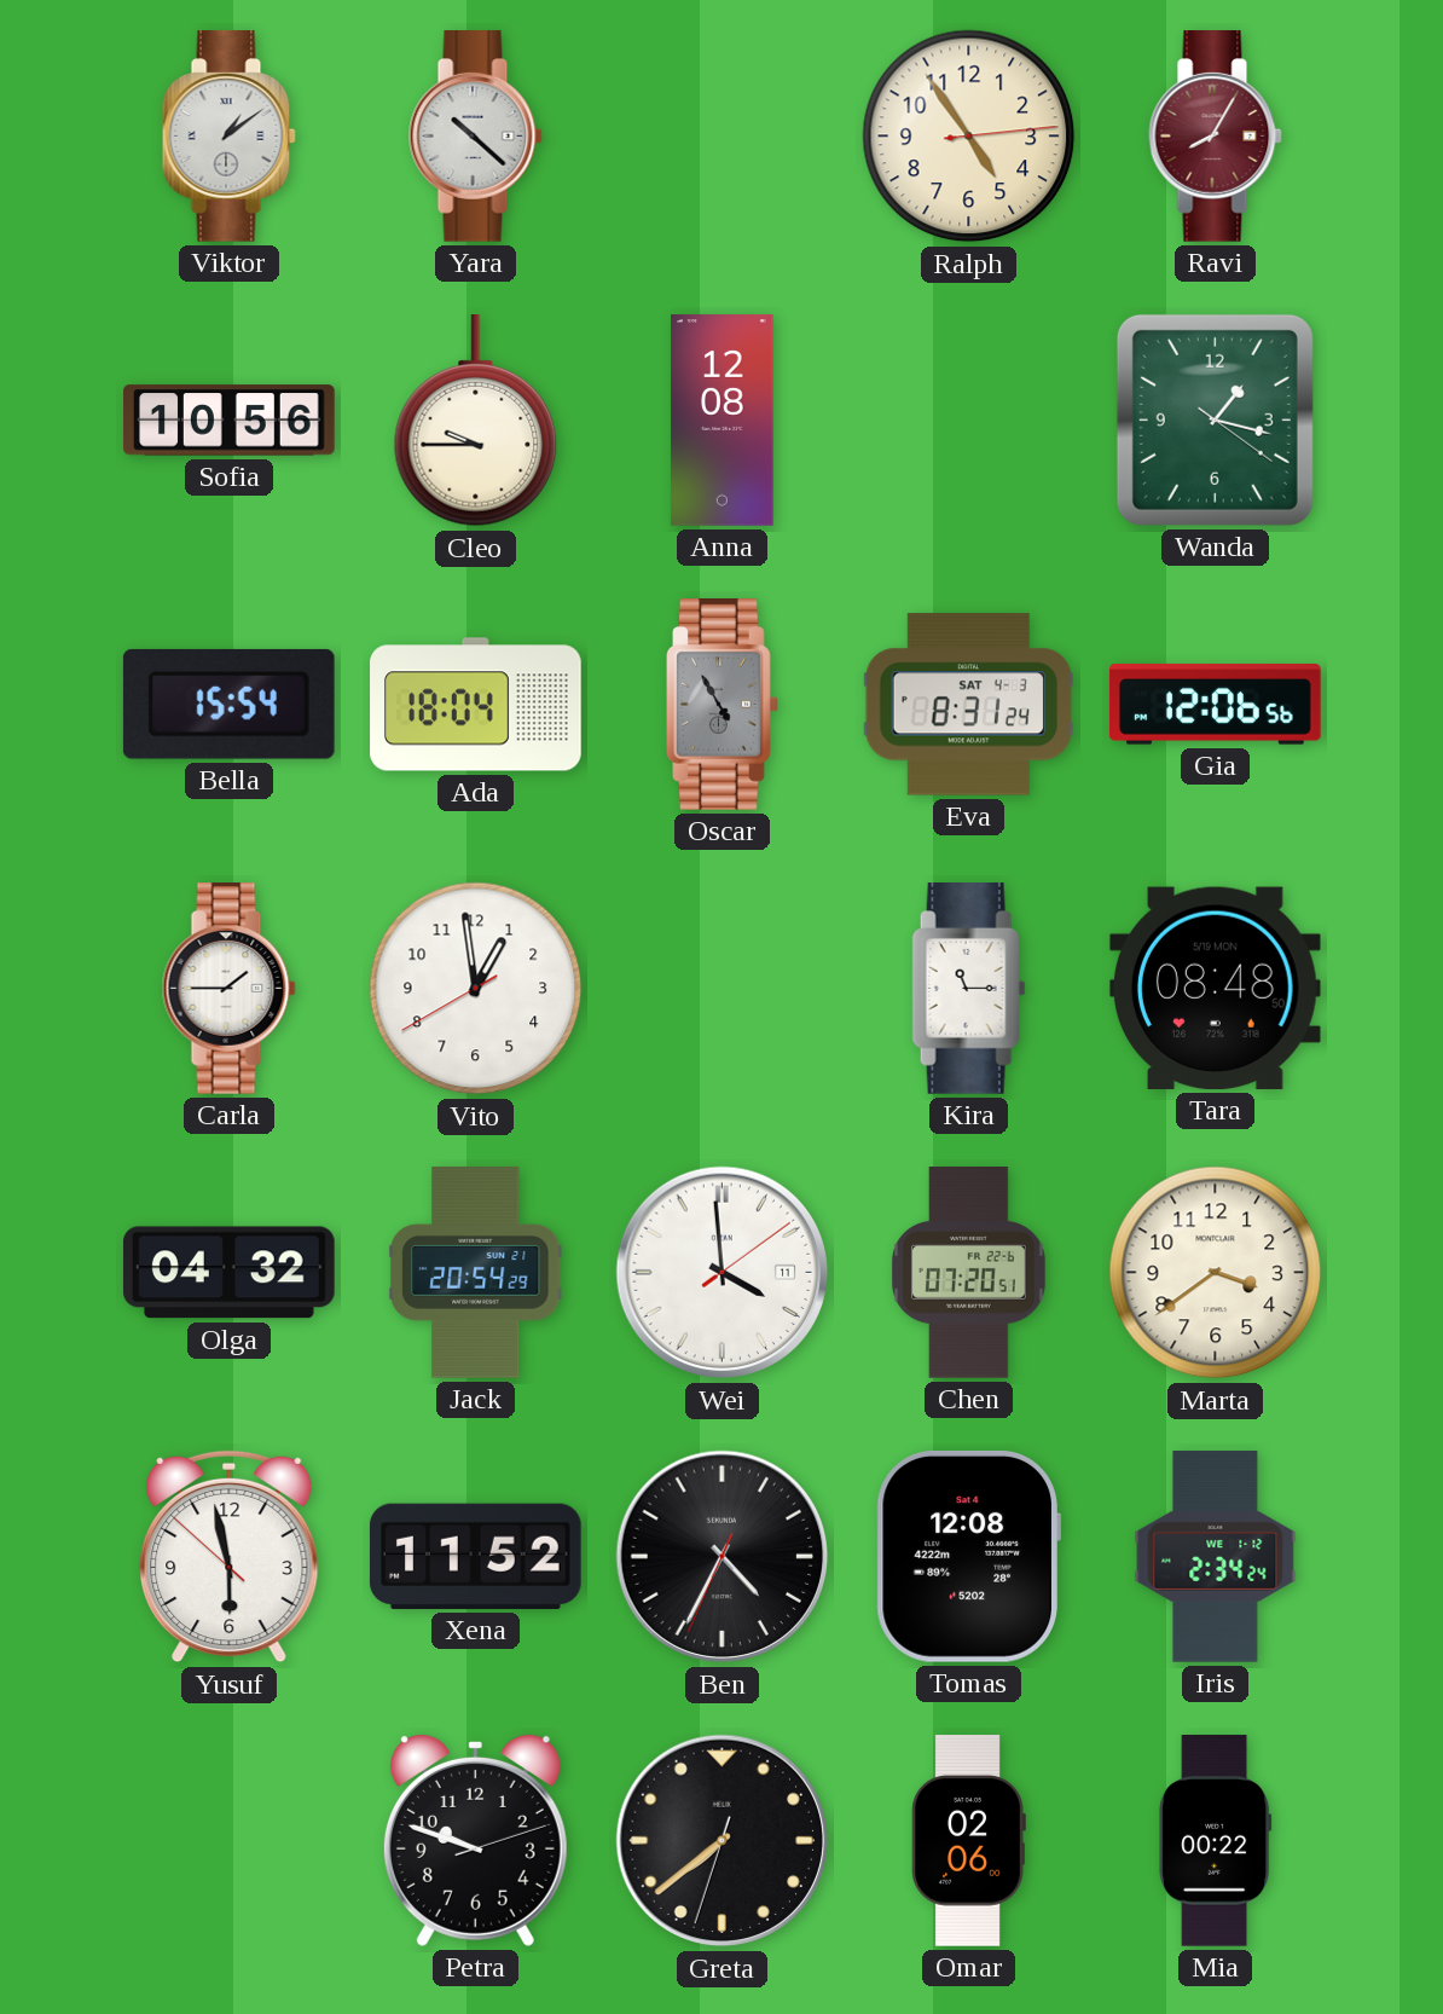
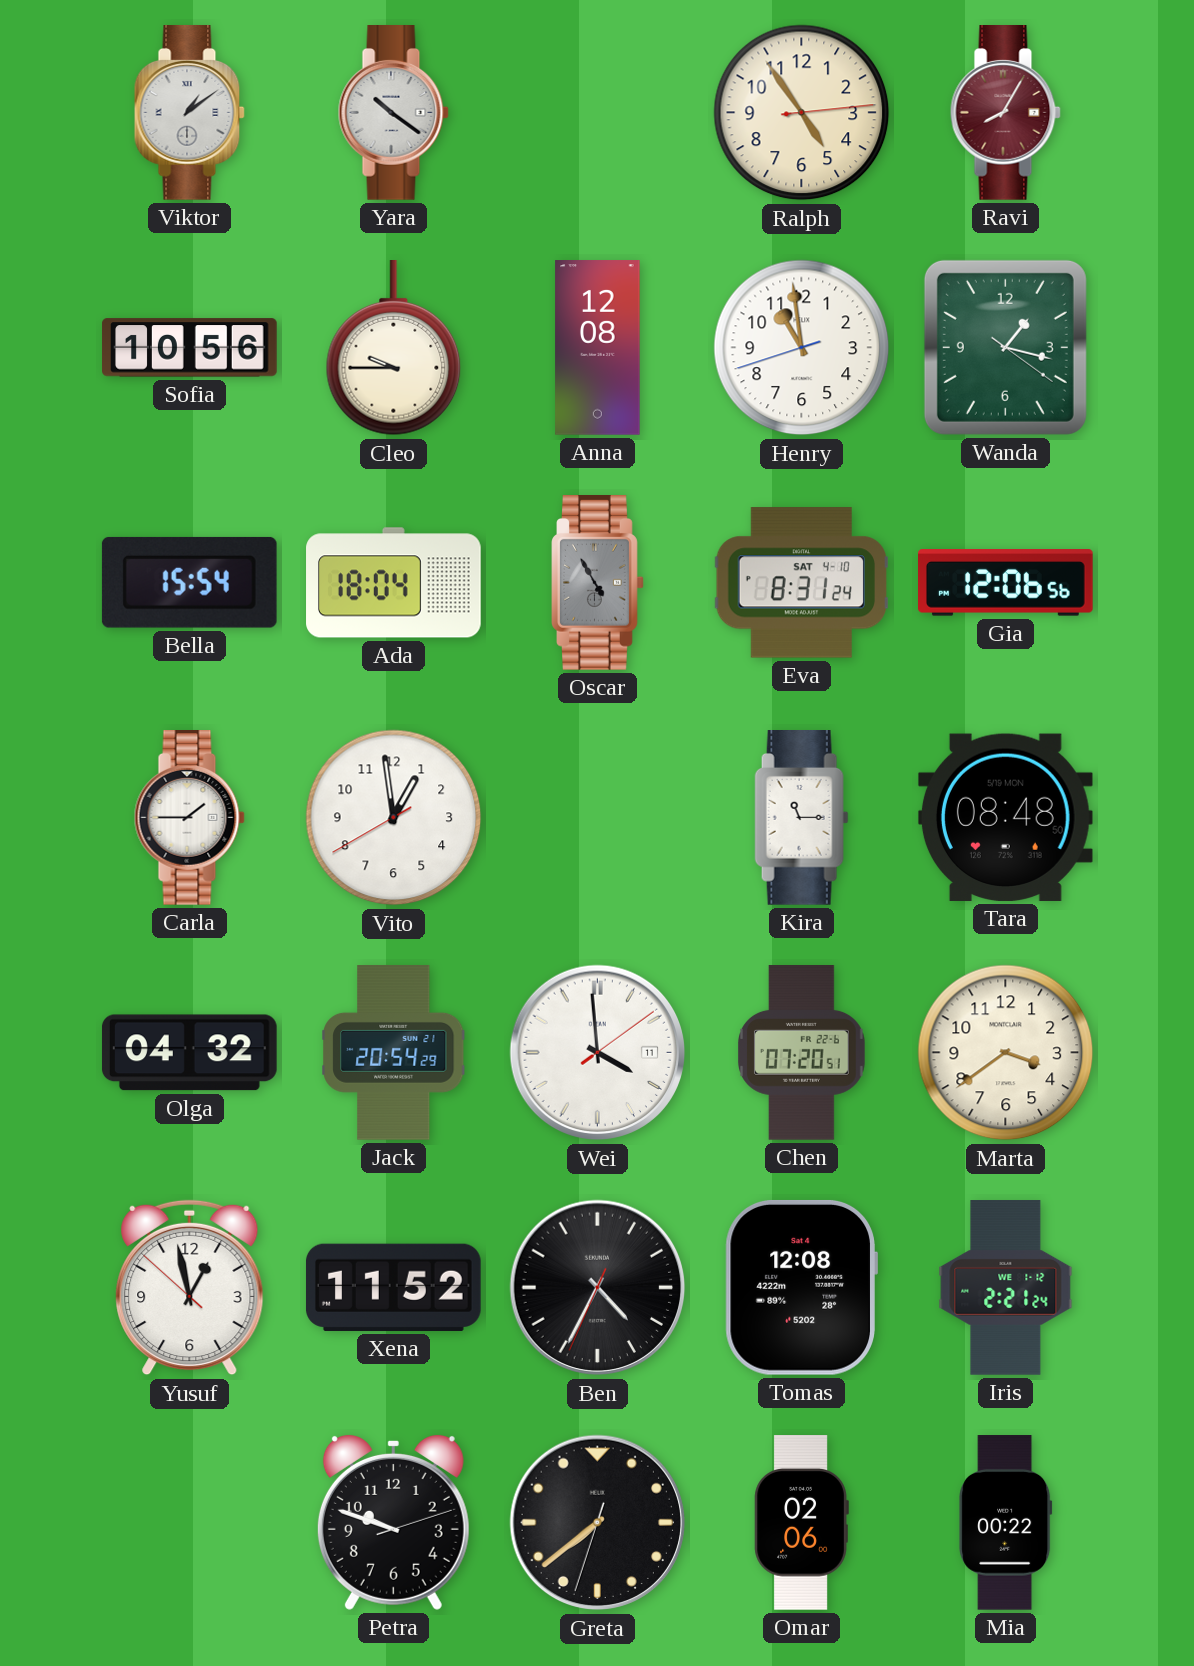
Yara: 10:22 -> 10:21 (393, 113)
Henry: none -> 10:58 (802, 348)
Eva date: SAT 4-3 -> SAT 4-10 (801, 583)
Yusuf: 5:57 -> 12:57 (190, 1288)
Iris: 2:34 -> 2:21 (1006, 1288)
